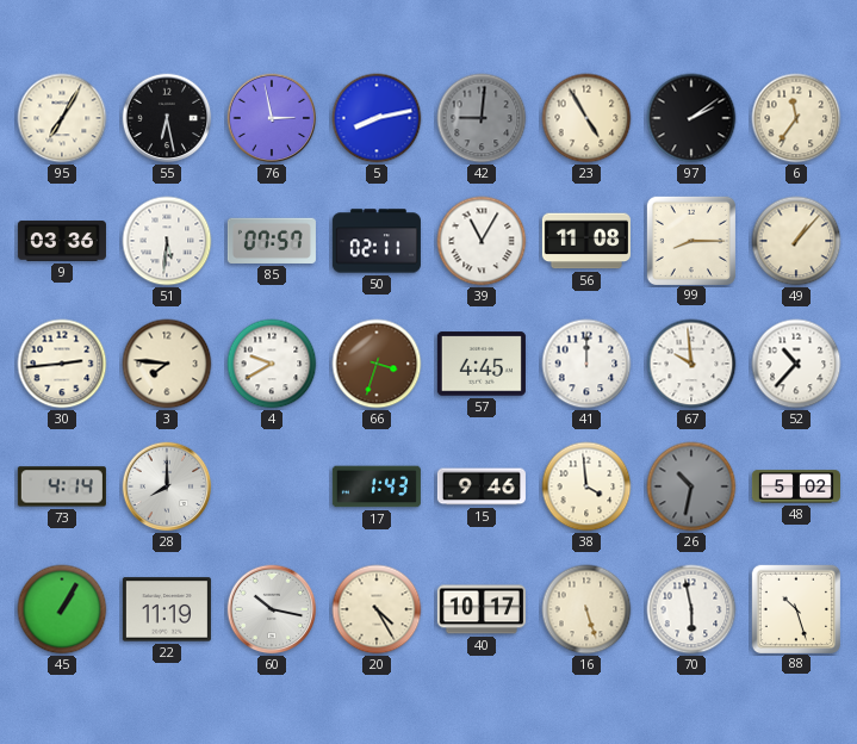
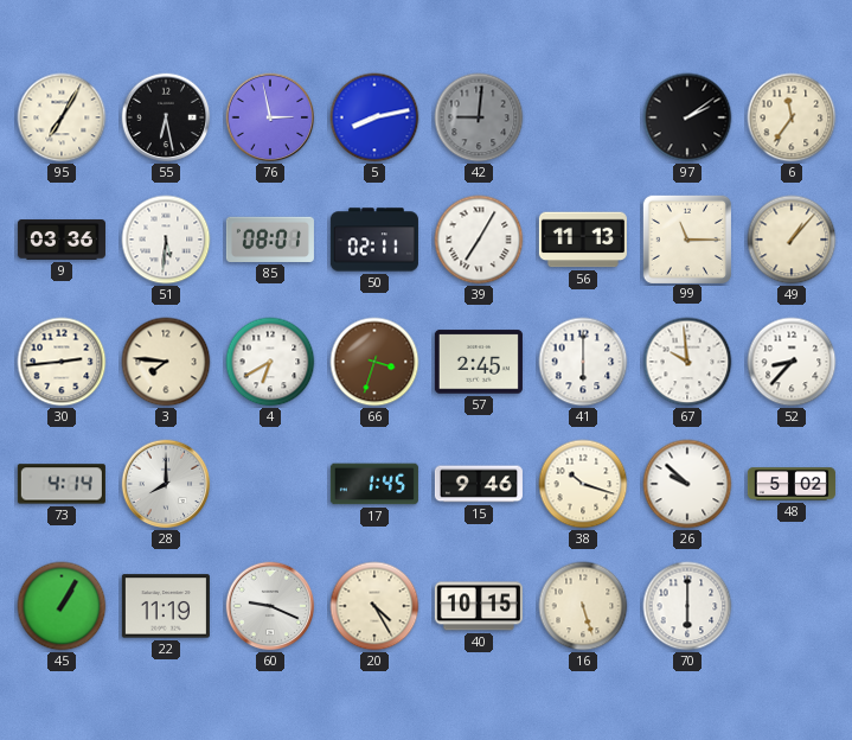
23: 4:55 -> none (586, 118)
85: 07:57 -> 08:01 (270, 240)
39: 11:05 -> 7:05 (479, 240)
56: 11:08 -> 11:13 (583, 240)
99: 8:15 -> 11:15 (686, 238)
4: 9:40 -> 6:40 (270, 362)
57: 4:45 -> 2:45 (479, 362)
41: 12:00 -> 6:00 (583, 362)
52: 10:37 -> 8:37 (792, 362)
17: 1:43 -> 1:45 (374, 484)
38: 3:59 -> 10:18 (583, 484)
26: 10:32 -> 9:52 (687, 484)
26 dial: grey -> white (687, 484)
60: 10:17 -> 9:19 (270, 606)
40: 10:17 -> 10:15 (479, 606)
70: 5:58 -> 6:00 (687, 606)
88: 10:27 -> none (795, 608)
